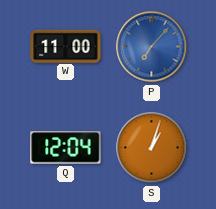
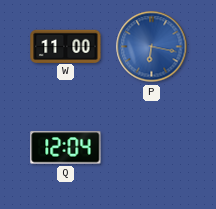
P: 7:07 -> 6:17 (152, 47)
S: 1:03 -> none (152, 148)
